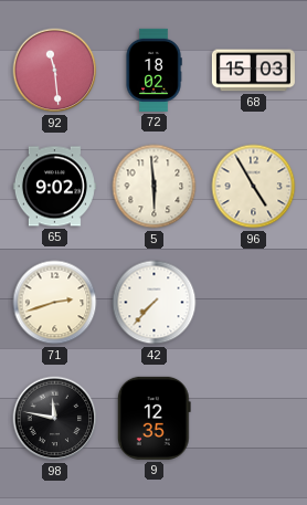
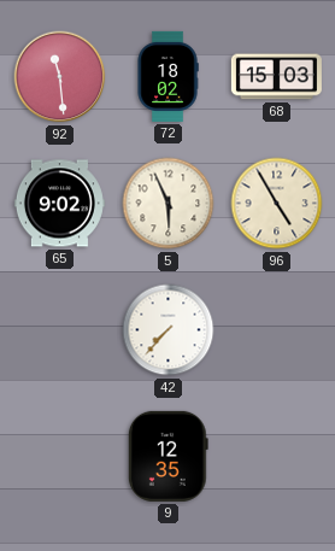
5: 5:59 -> 5:56 (169, 204)
71: 2:42 -> none (55, 303)
98: 11:47 -> none (55, 419)
